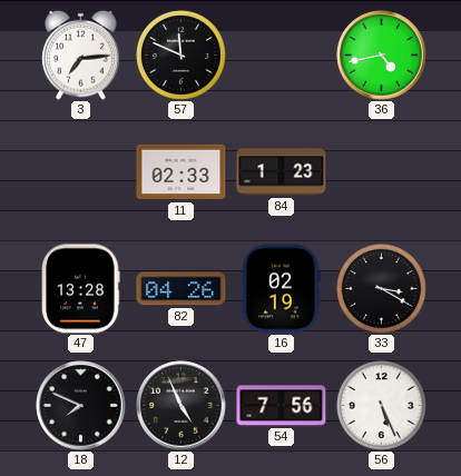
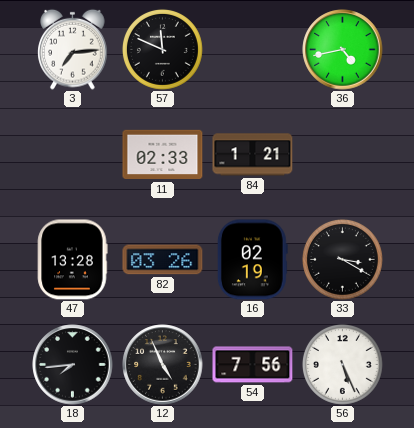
84: 1:23 -> 1:21 (253, 155)
82: 04:26 -> 03:26 (163, 260)
18: 7:49 -> 7:44 (73, 365)
